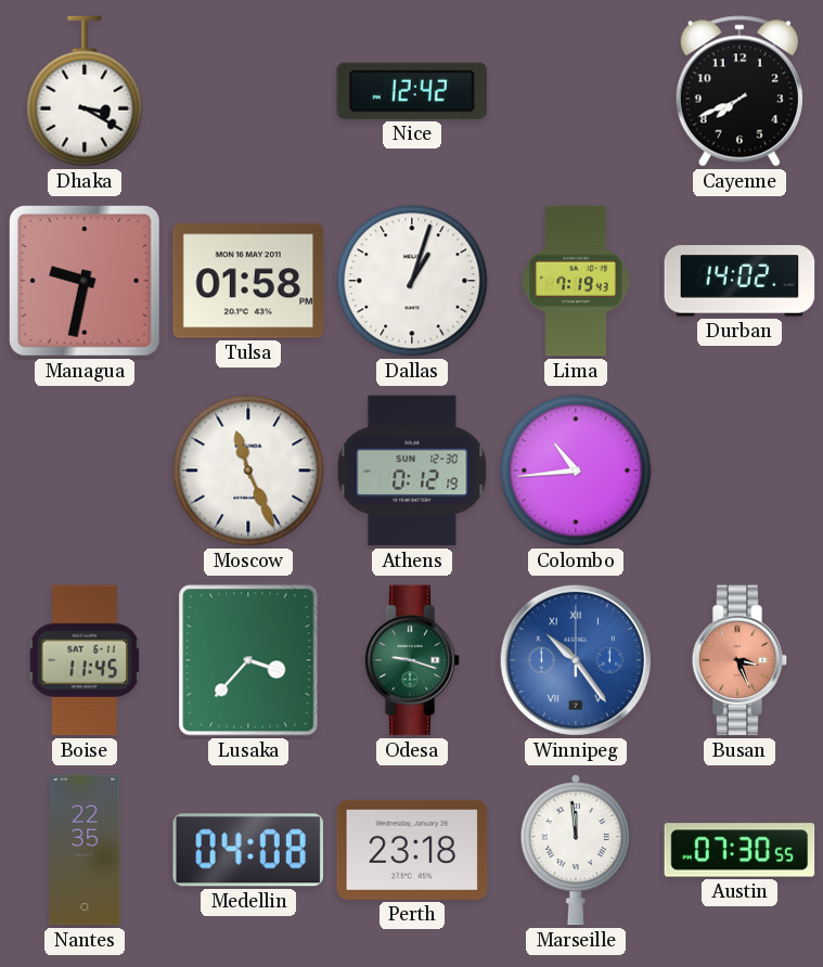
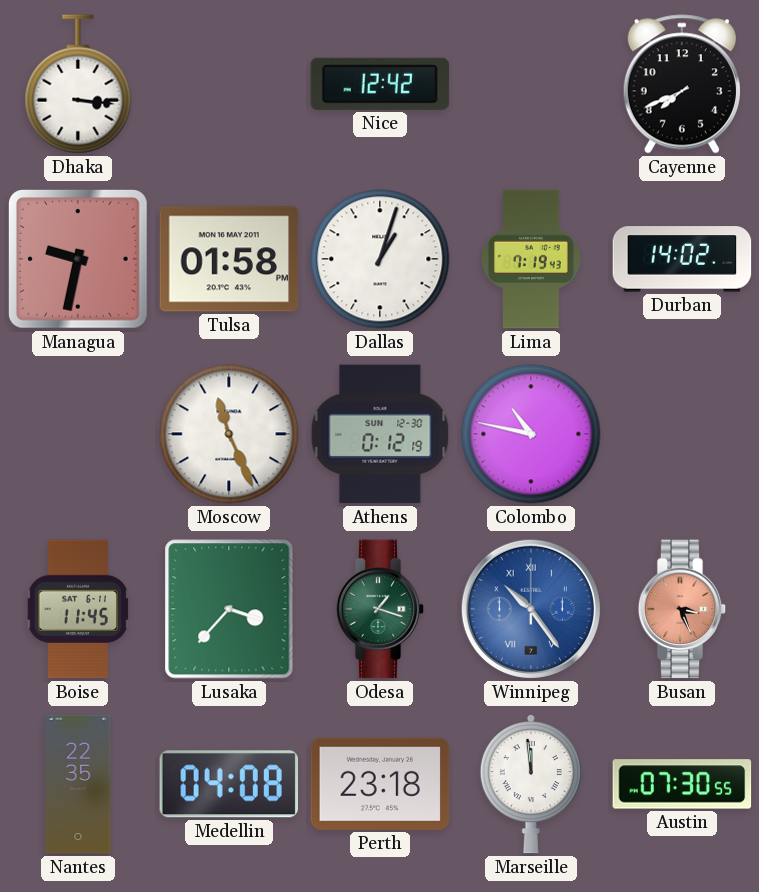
Dhaka: 3:20 -> 3:16 (78, 84)
Colombo: 10:44 -> 10:47 (531, 434)
Odesa: 9:18 -> 1:18 (380, 609)
